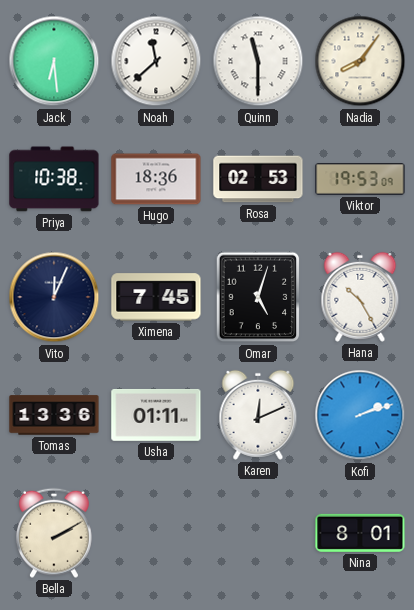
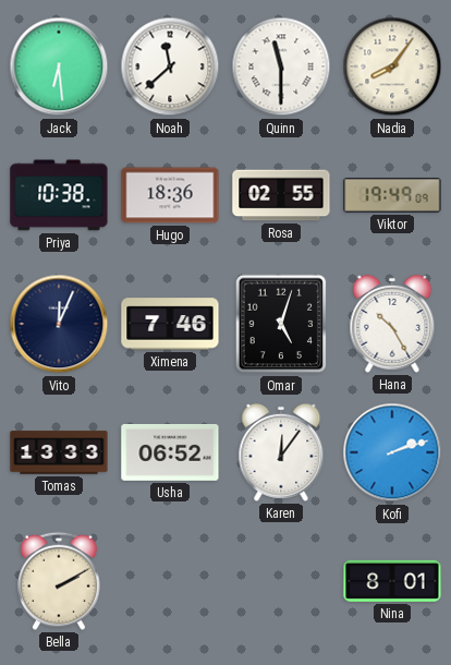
Rosa: 02:53 -> 02:55 (281, 195)
Viktor: 19:53 -> 19:49 (392, 196)
Ximena: 7:45 -> 7:46 (170, 324)
Tomas: 13:36 -> 13:33 (59, 452)
Usha: 01:11 -> 06:52 (170, 452)
Karen: 12:11 -> 12:06 (281, 452)
